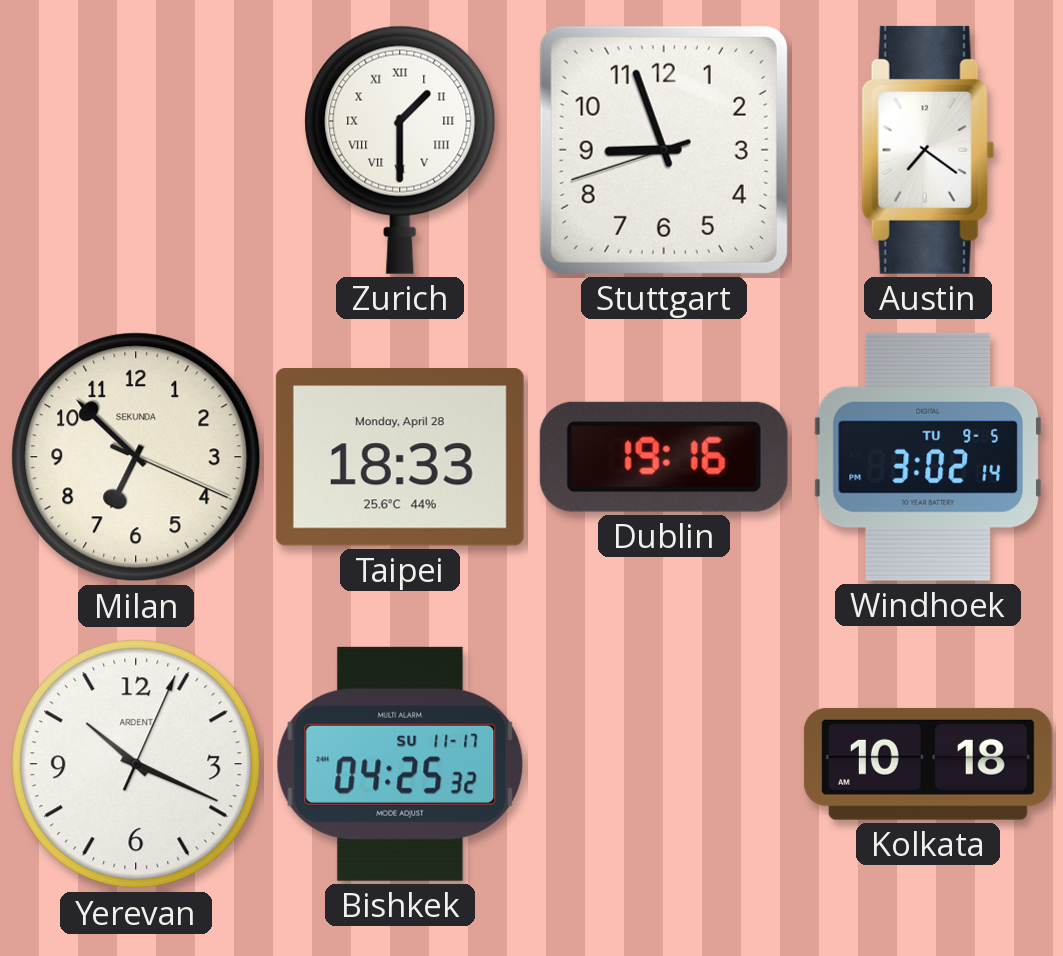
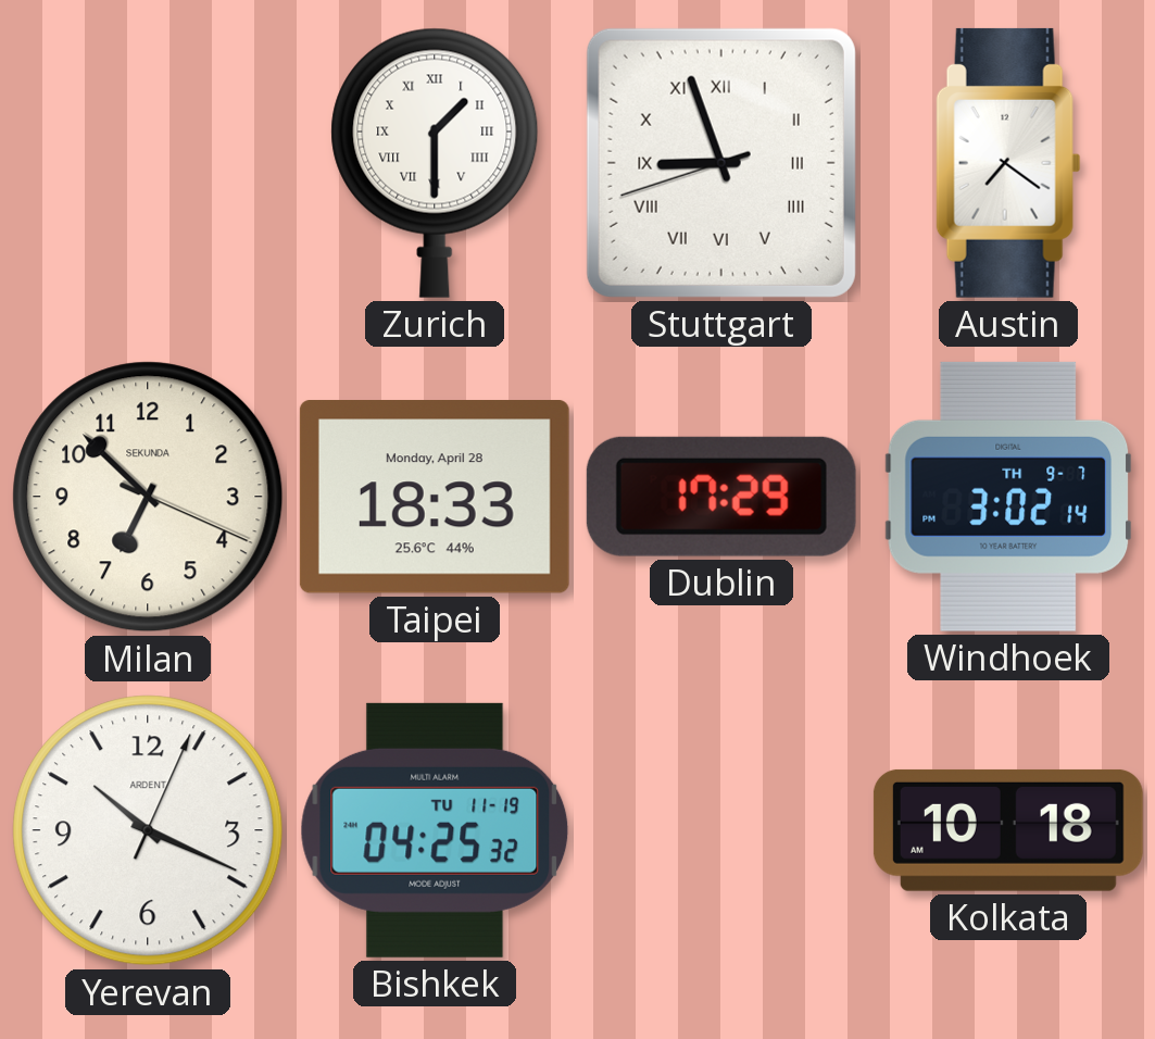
Stuttgart numerals: Arabic -> Roman (721, 163)
Dublin: 19:16 -> 17:29 (721, 497)
Windhoek date: TU 9-5 -> TH 9-7 (1008, 497)
Bishkek date: SU 11-17 -> TU 11-19 (435, 830)
